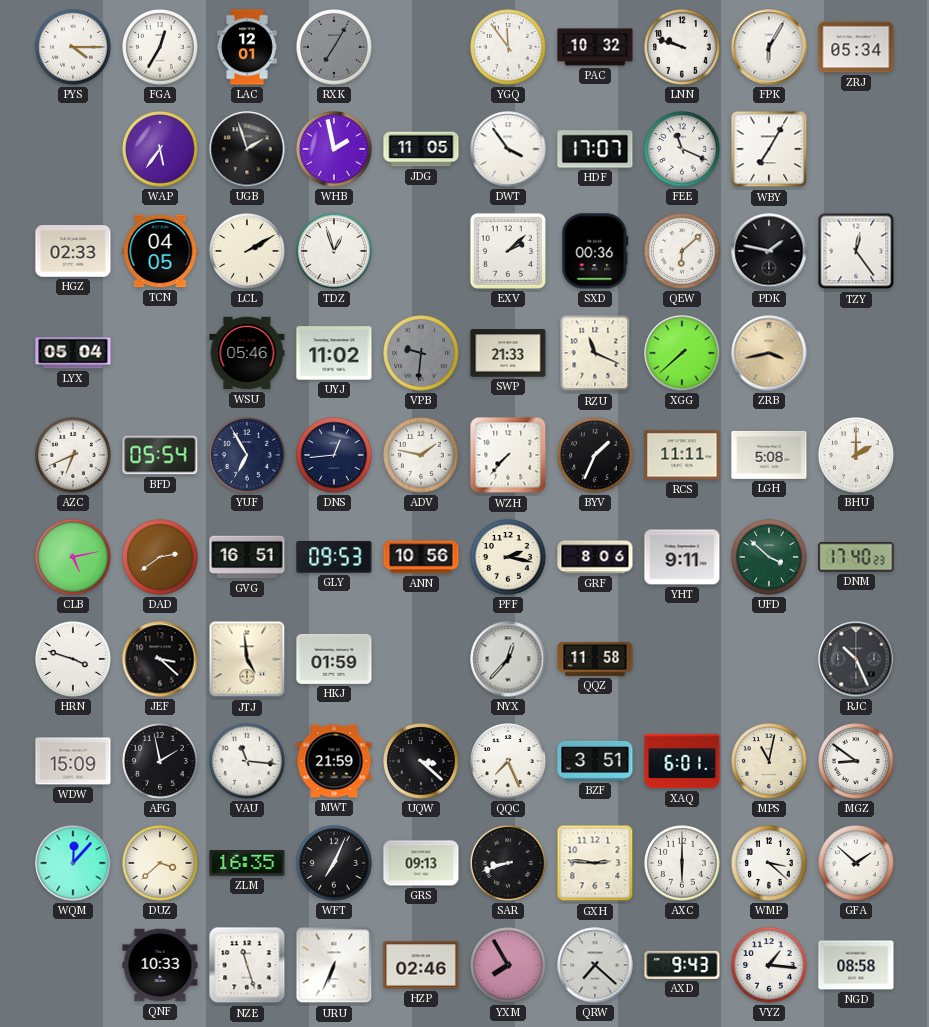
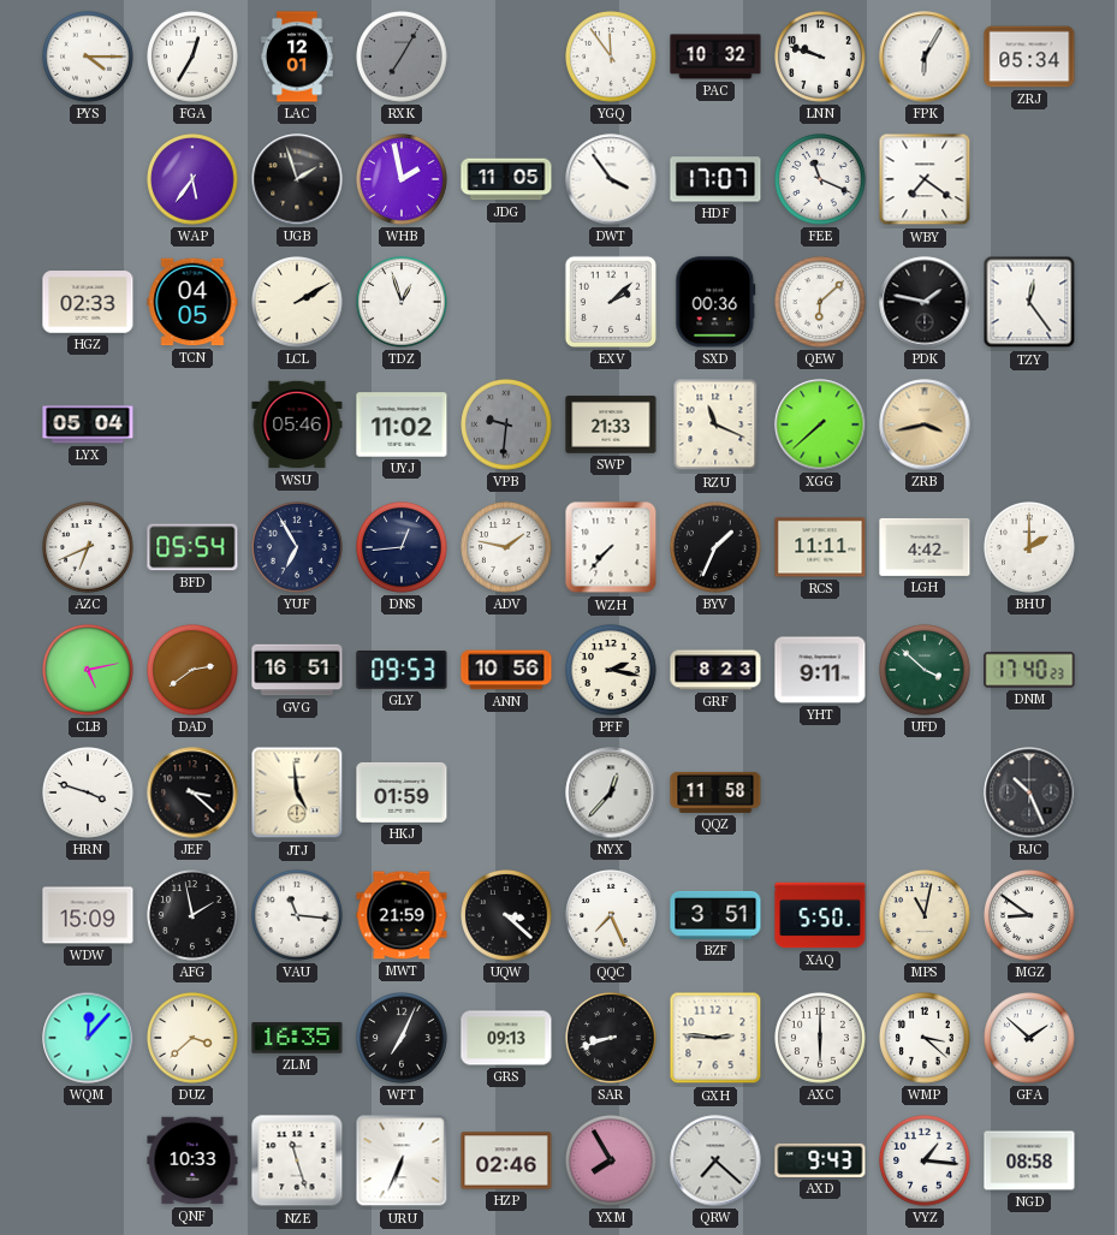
WBY: 7:05 -> 7:21 (925, 179)
LGH: 5:08 -> 4:42 (925, 547)
GRF: 8:06 -> 8:23 (715, 670)
XAQ: 6:01 -> 5:50 (820, 915)
